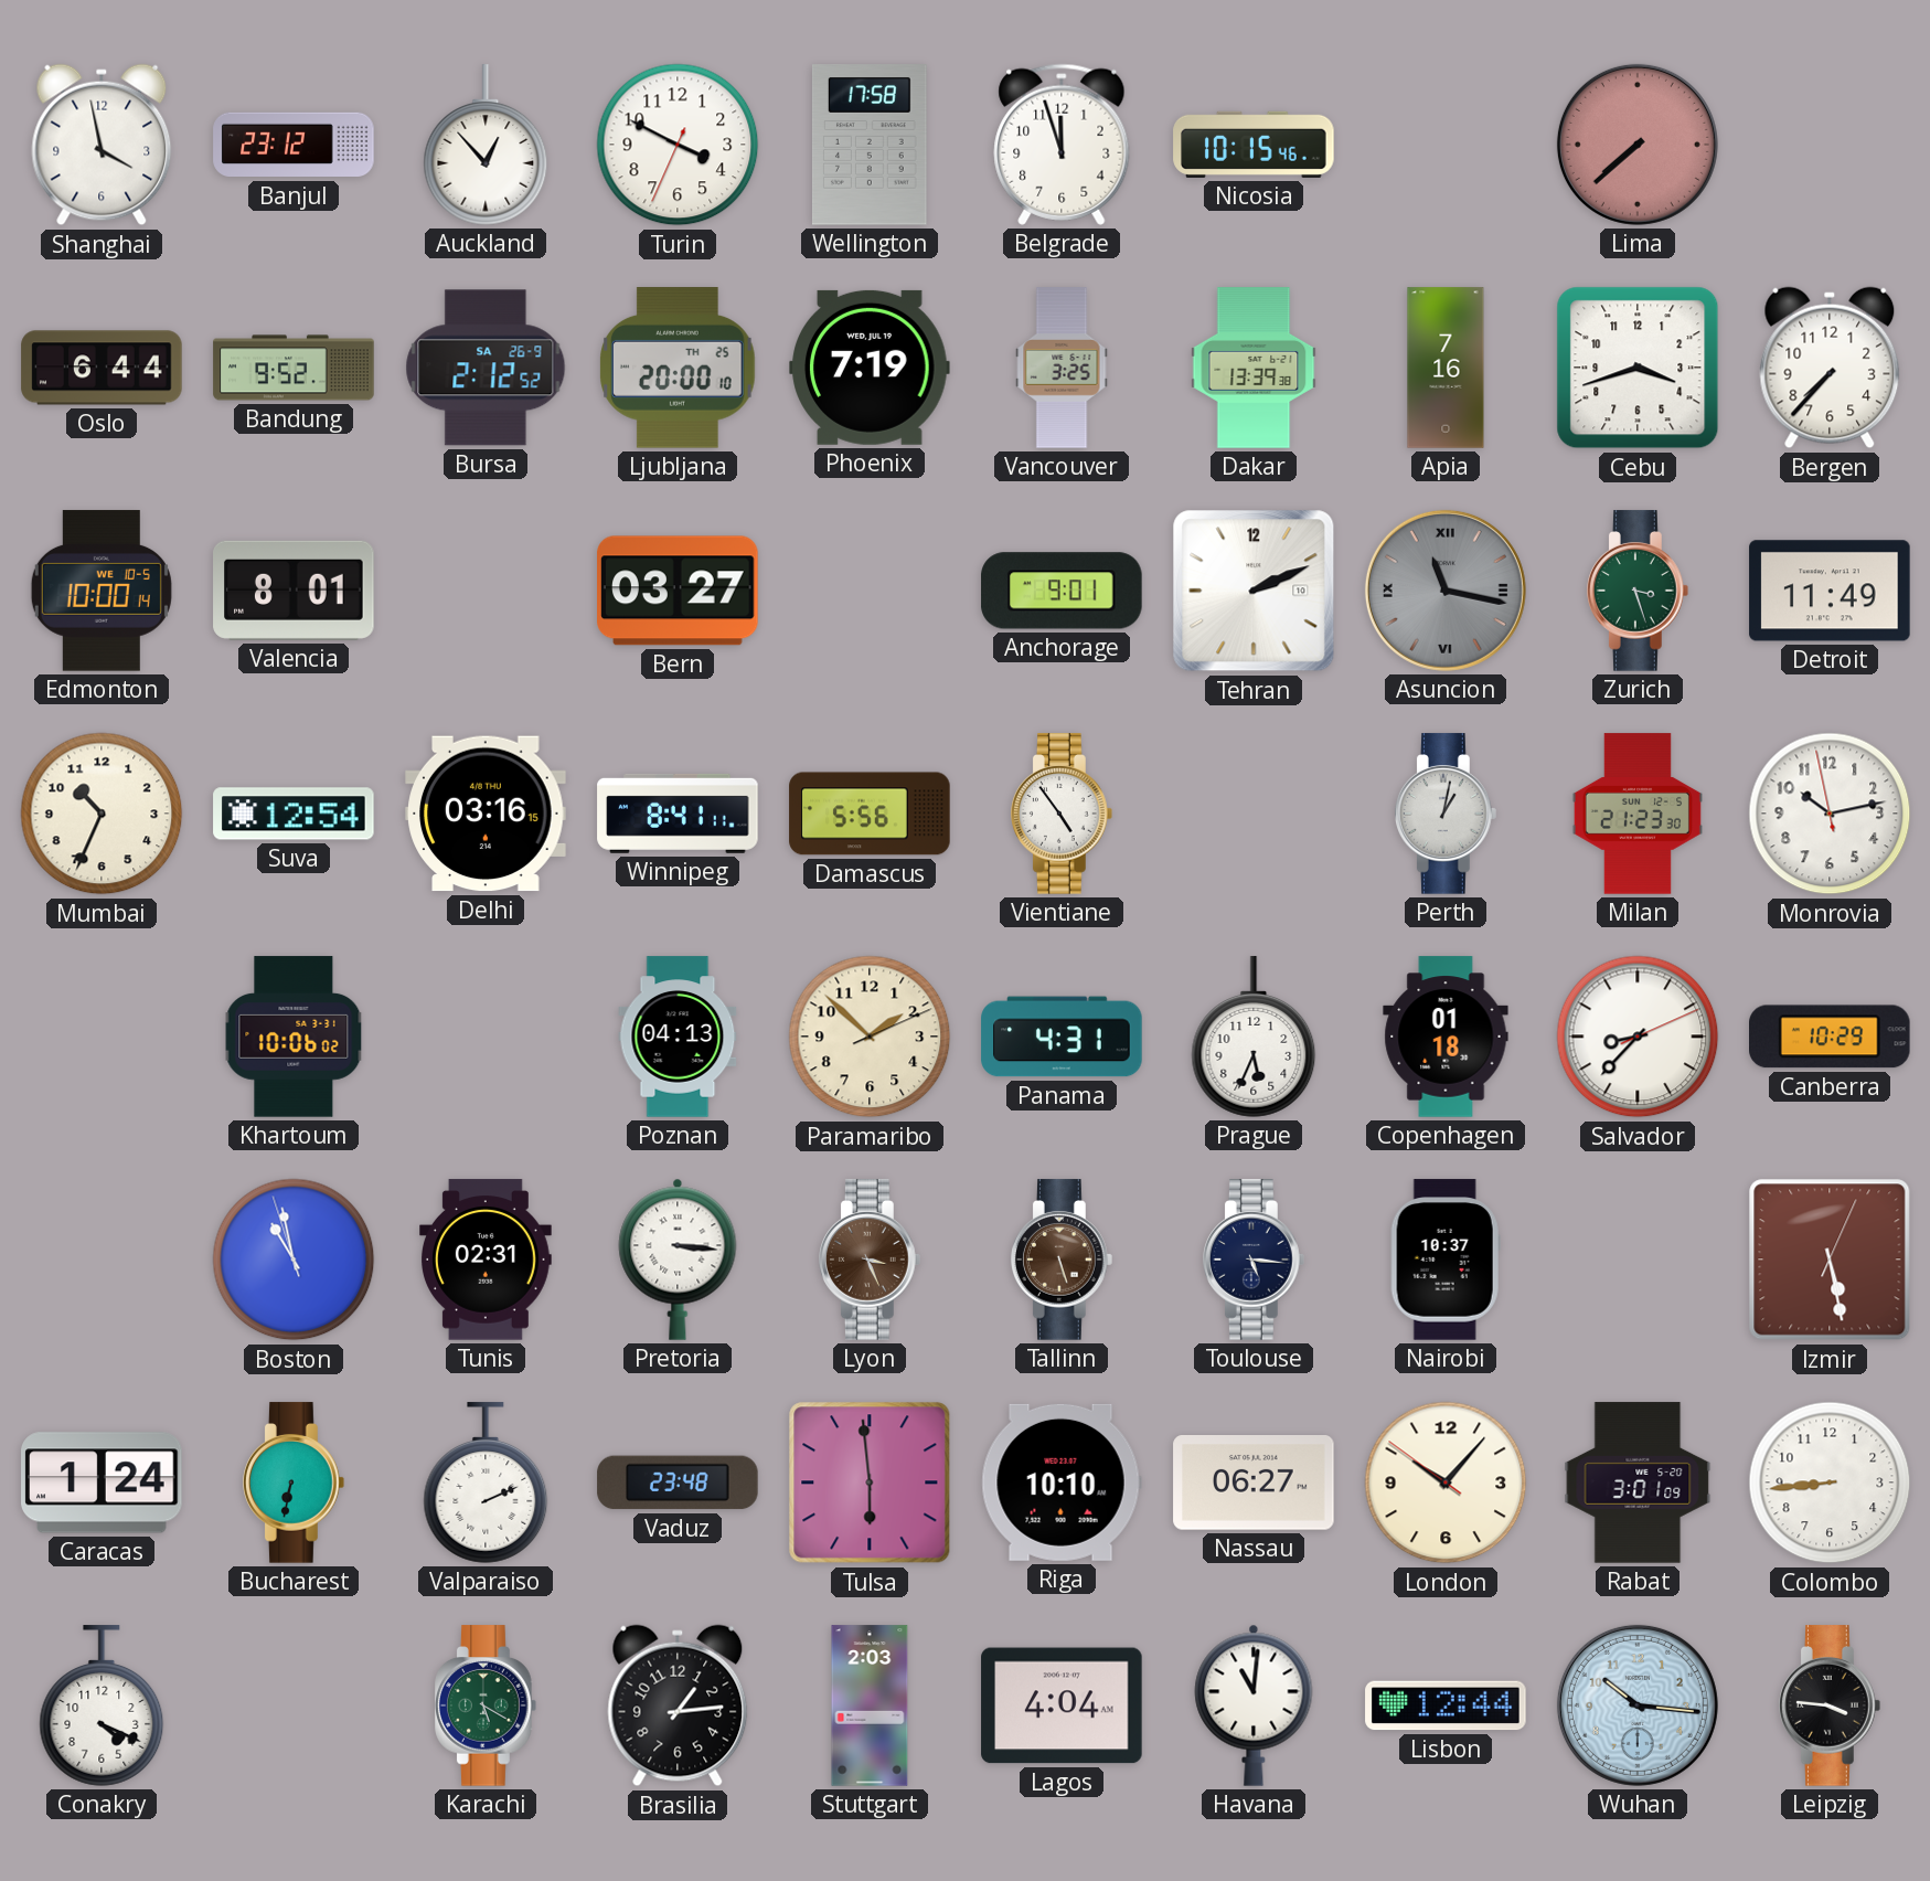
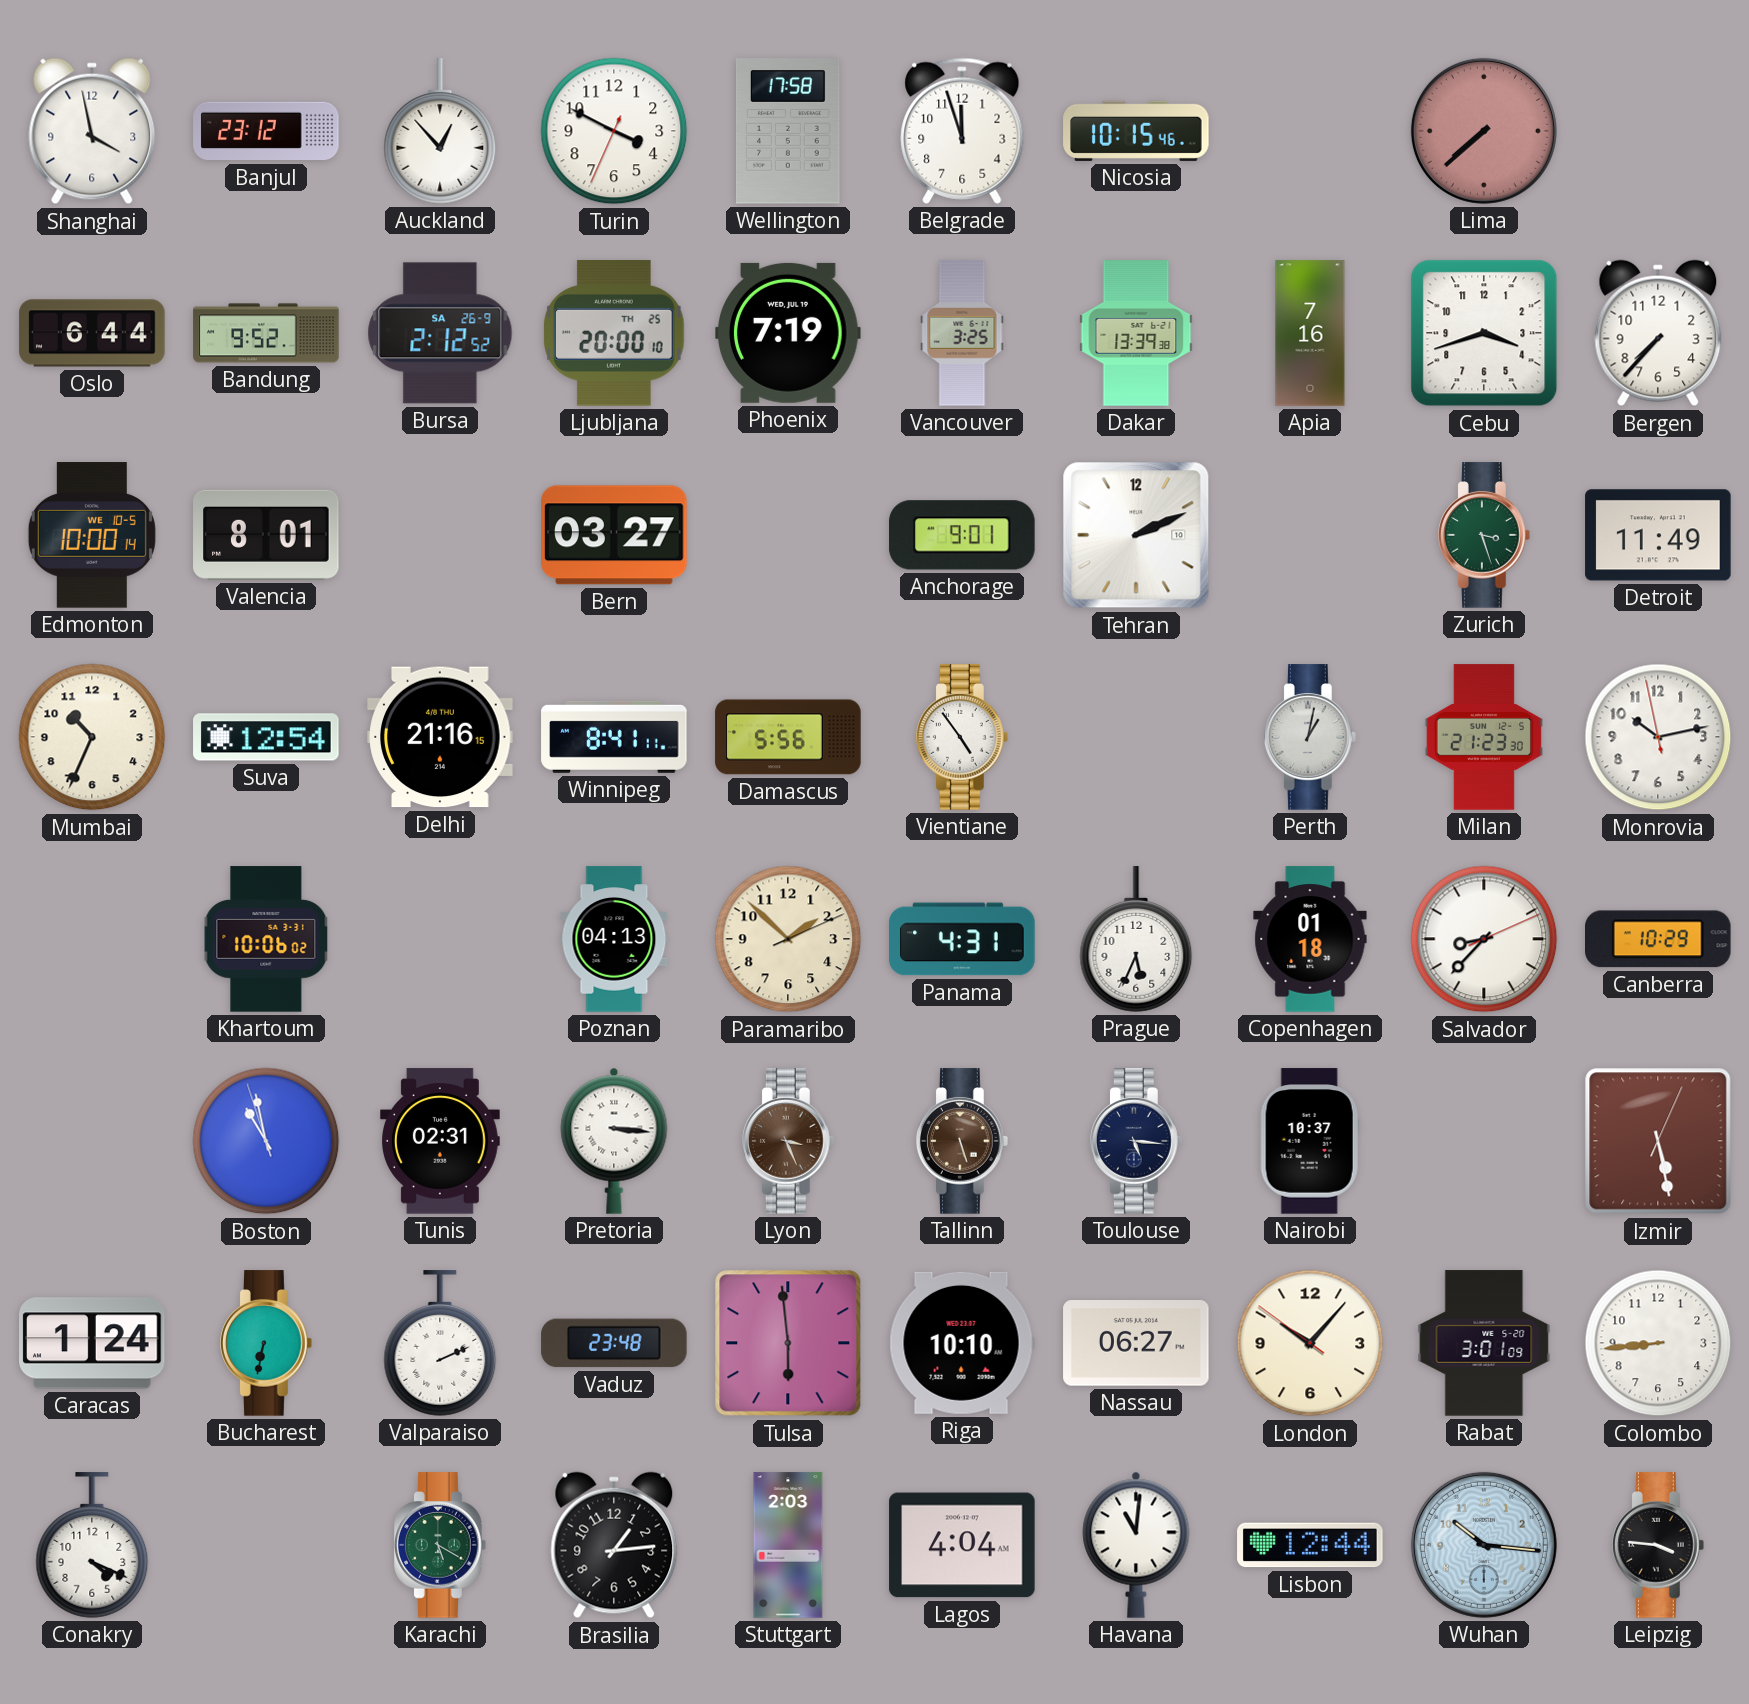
Asuncion: 11:17 -> none (1446, 591)
Delhi: 03:16 -> 21:16 (440, 737)
